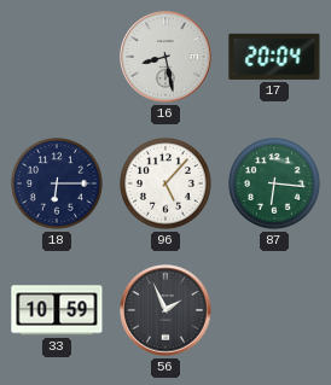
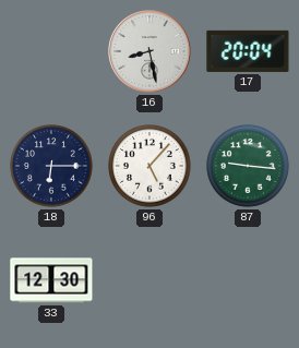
87: 6:16 -> 9:16 (249, 167)
33: 10:59 -> 12:30 (51, 280)
56: 1:56 -> none (165, 310)
